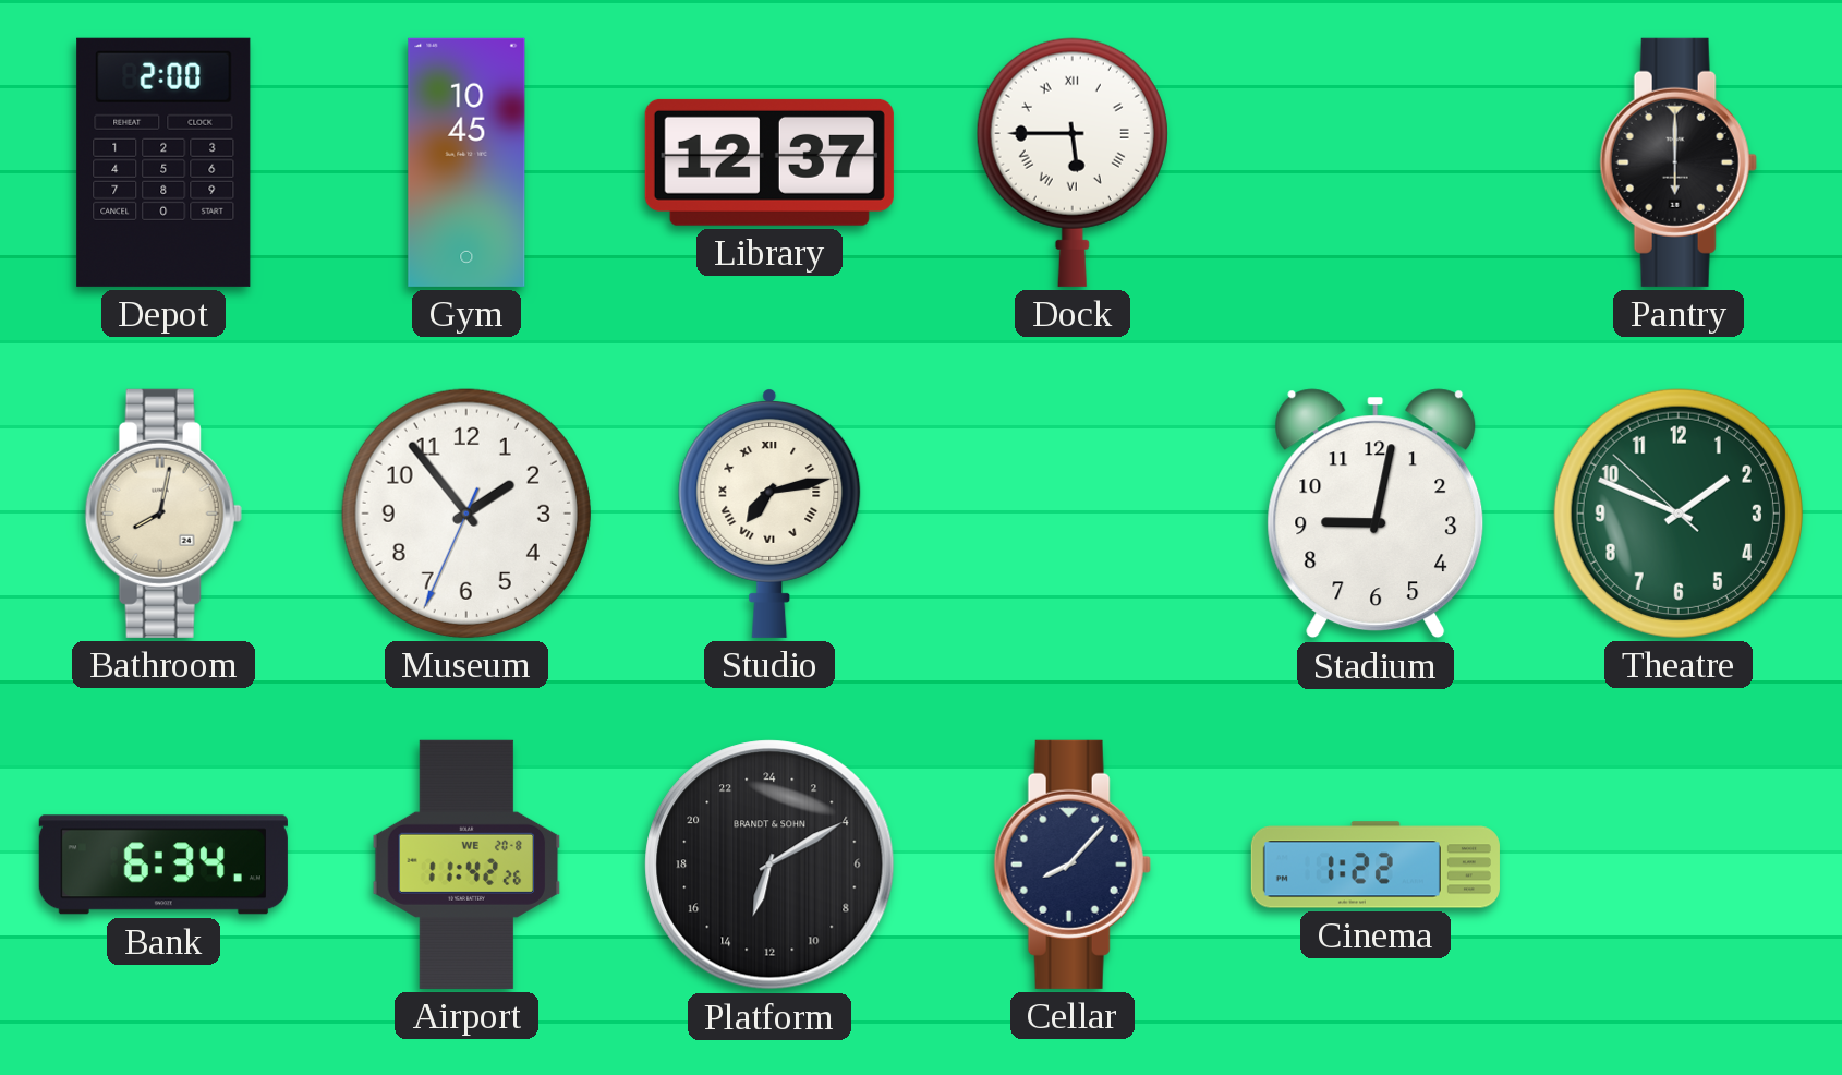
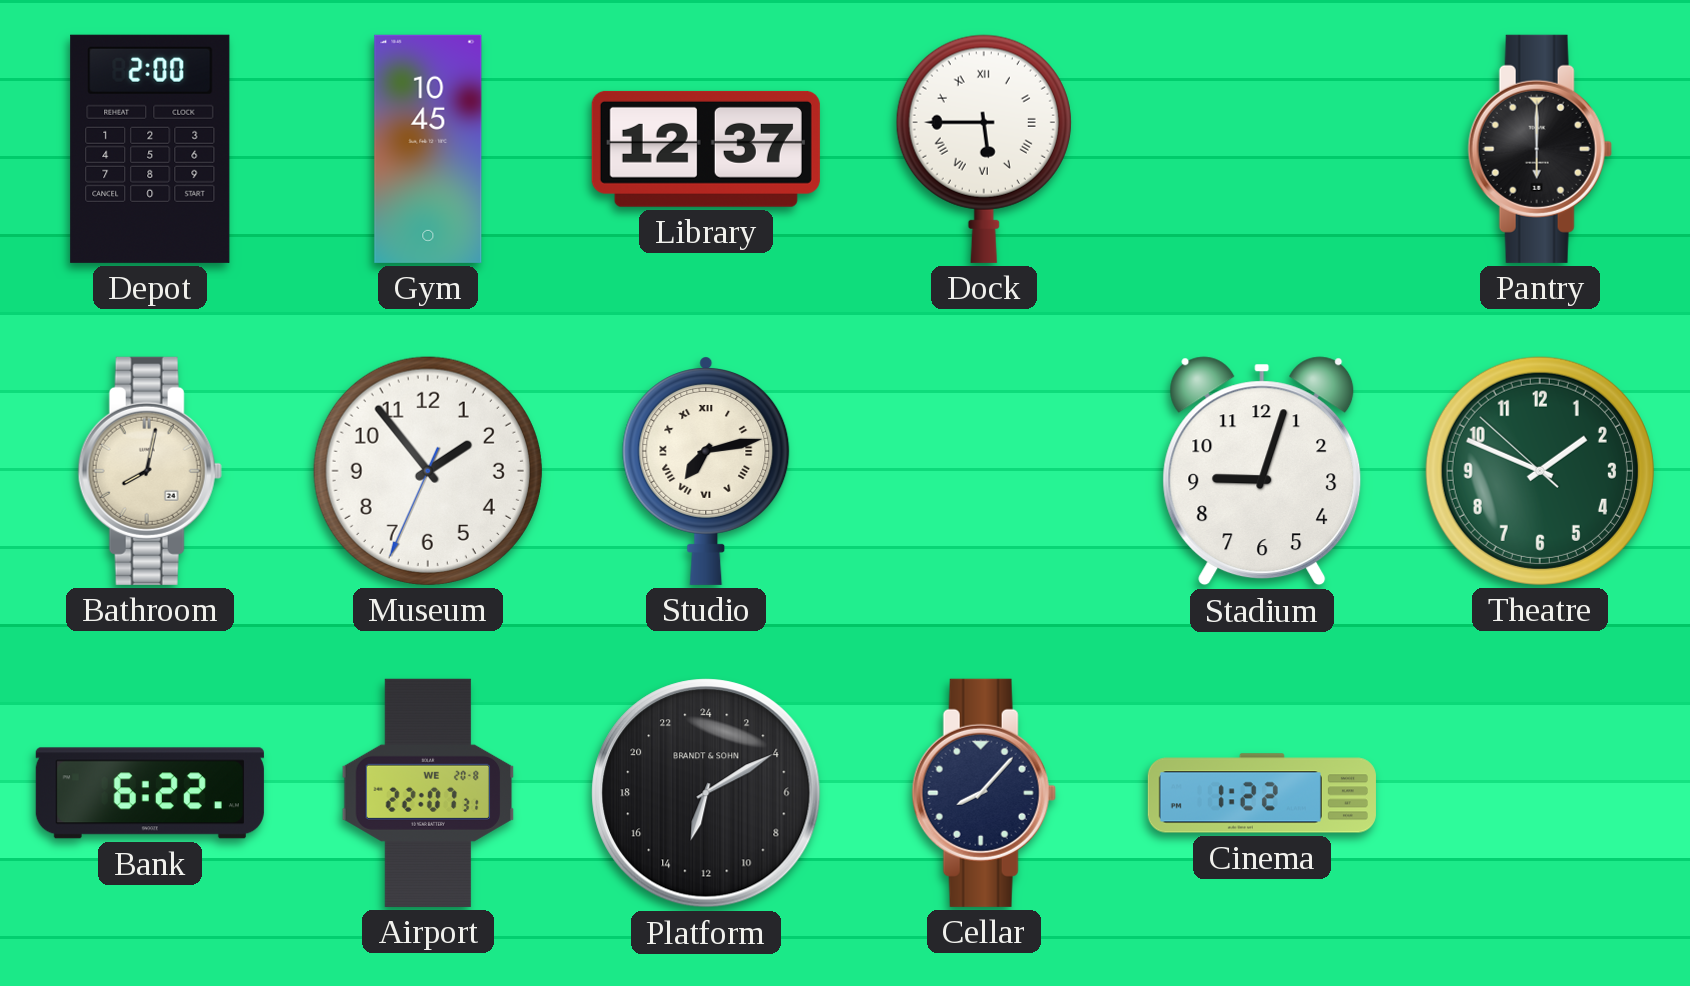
Stadium: 9:02 -> 9:03 (1262, 471)
Bank: 6:34 -> 6:22 (150, 793)
Airport: 11:42 -> 22:07 (428, 793)
